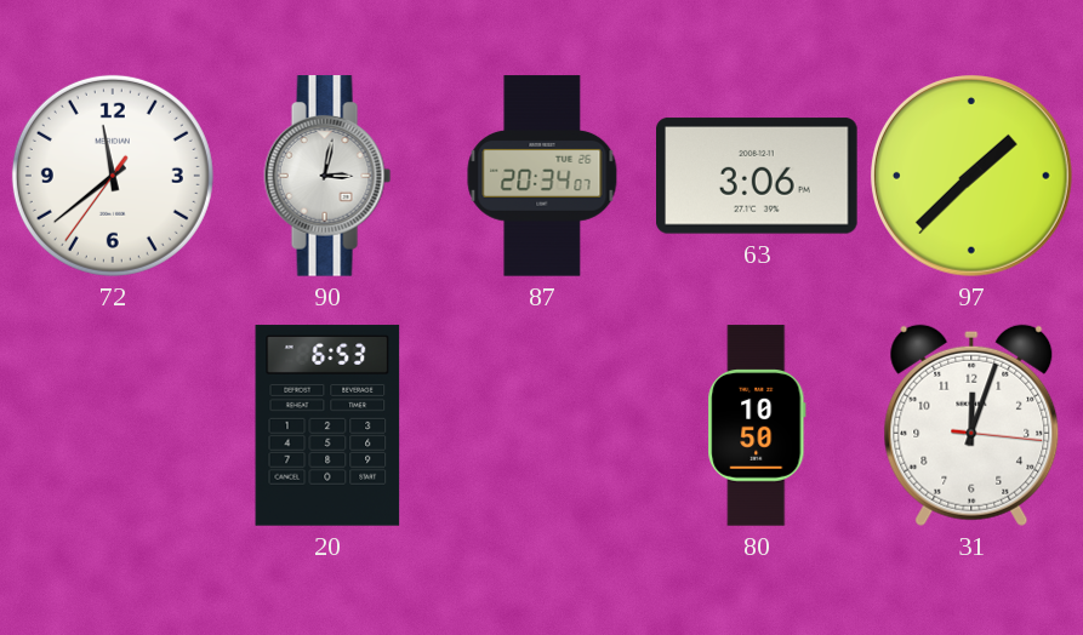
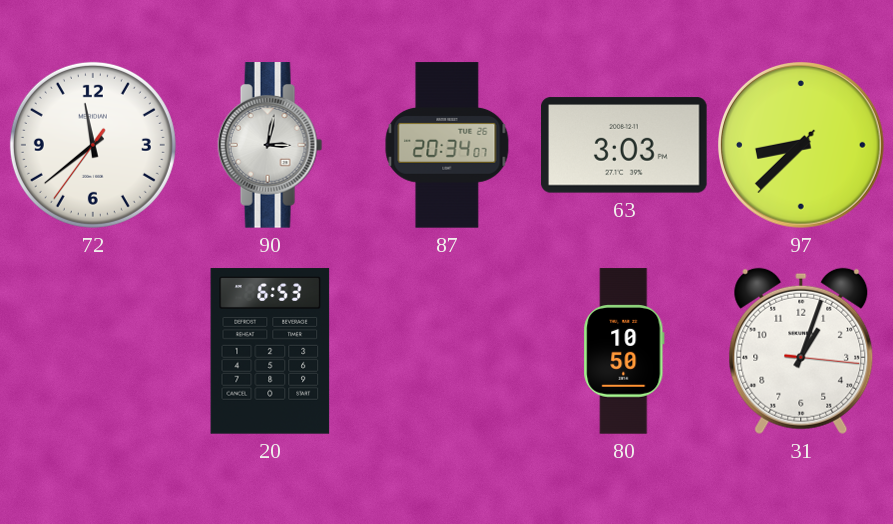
63: 3:06 -> 3:03 (625, 145)
97: 1:37 -> 8:37 (802, 146)
31: 12:03 -> 1:03 (801, 351)
